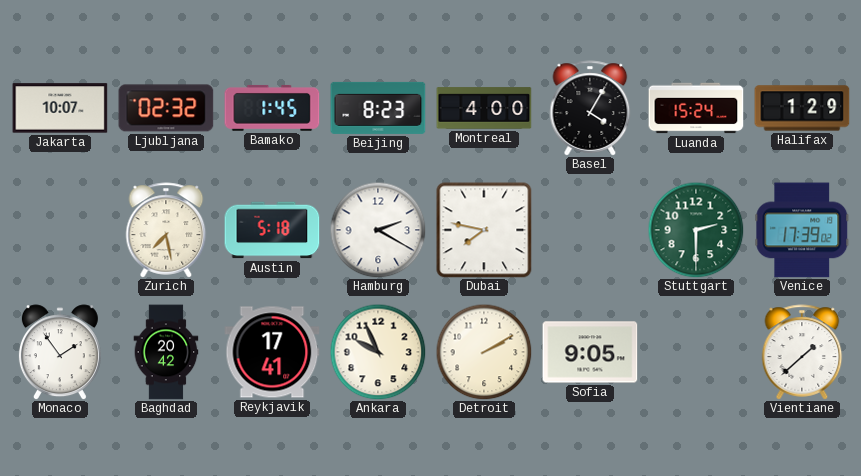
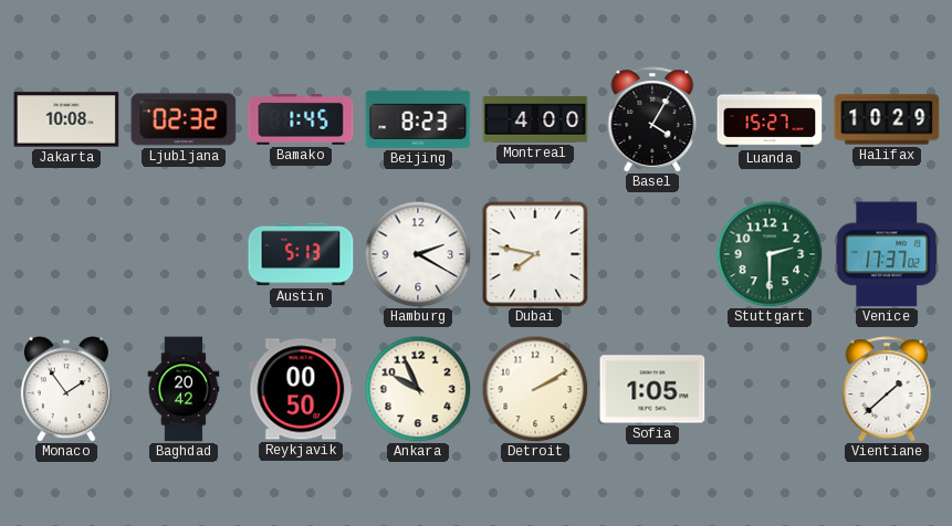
Jakarta: 10:07 -> 10:08 (66, 119)
Luanda: 15:24 -> 15:27 (770, 119)
Halifax: 1:29 -> 10:29 (887, 119)
Zurich: 7:28 -> none (166, 230)
Austin: 5:18 -> 5:13 (301, 254)
Venice: 17:39 -> 17:37 (887, 254)
Reykjavik: 17:41 -> 00:50 (301, 389)
Sofia: 9:05 -> 1:05 (652, 389)
